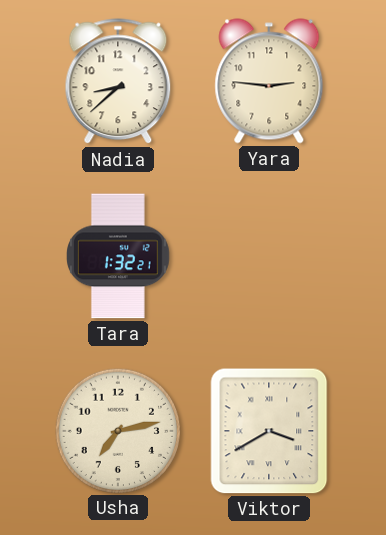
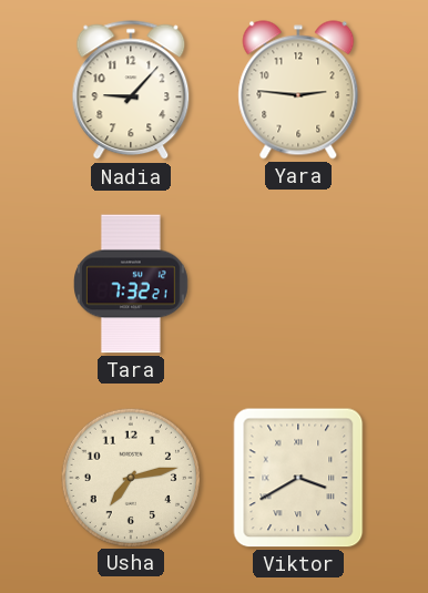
Nadia: 8:38 -> 9:07 (131, 91)
Tara: 1:32 -> 7:32 (132, 284)
